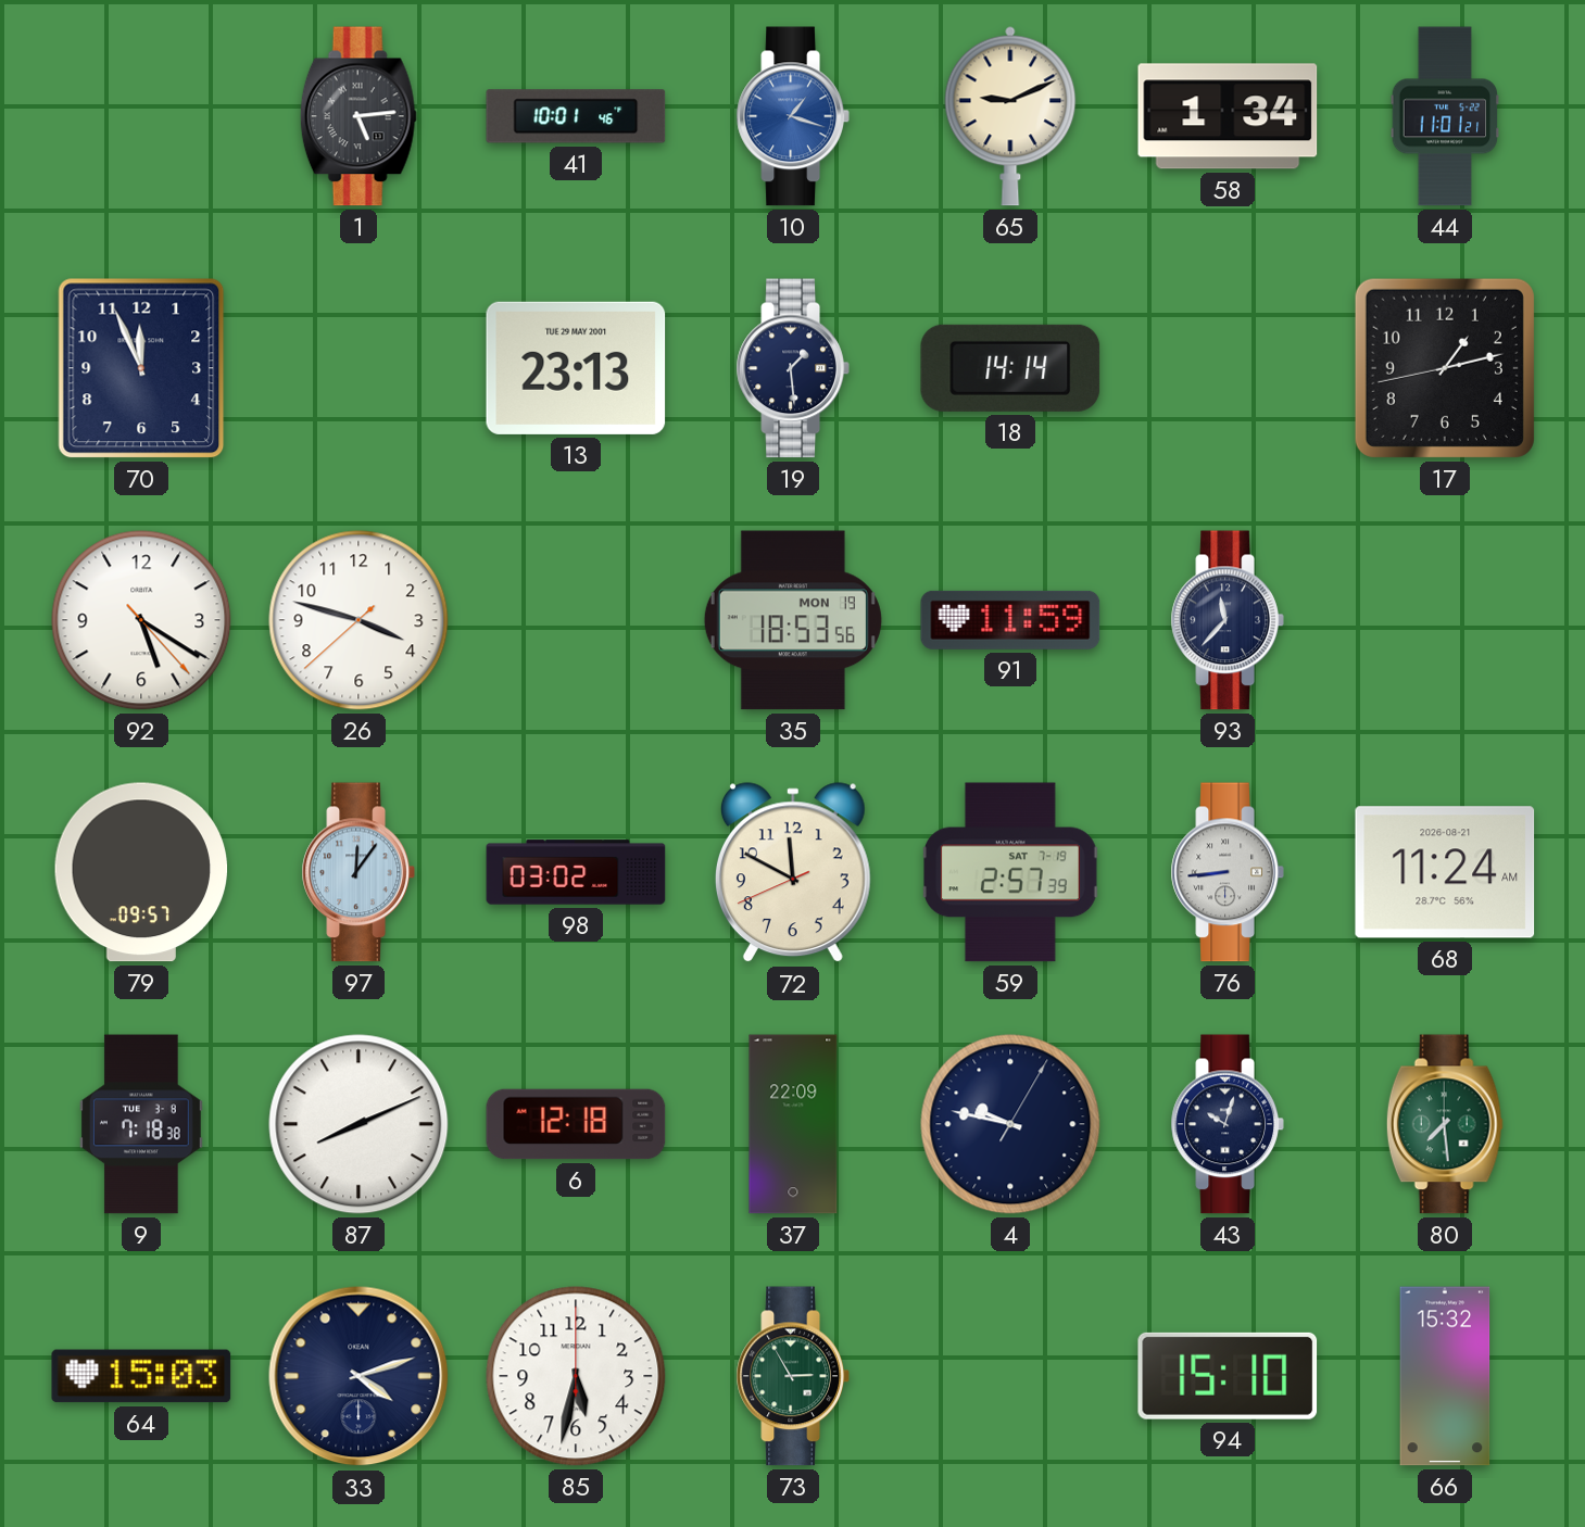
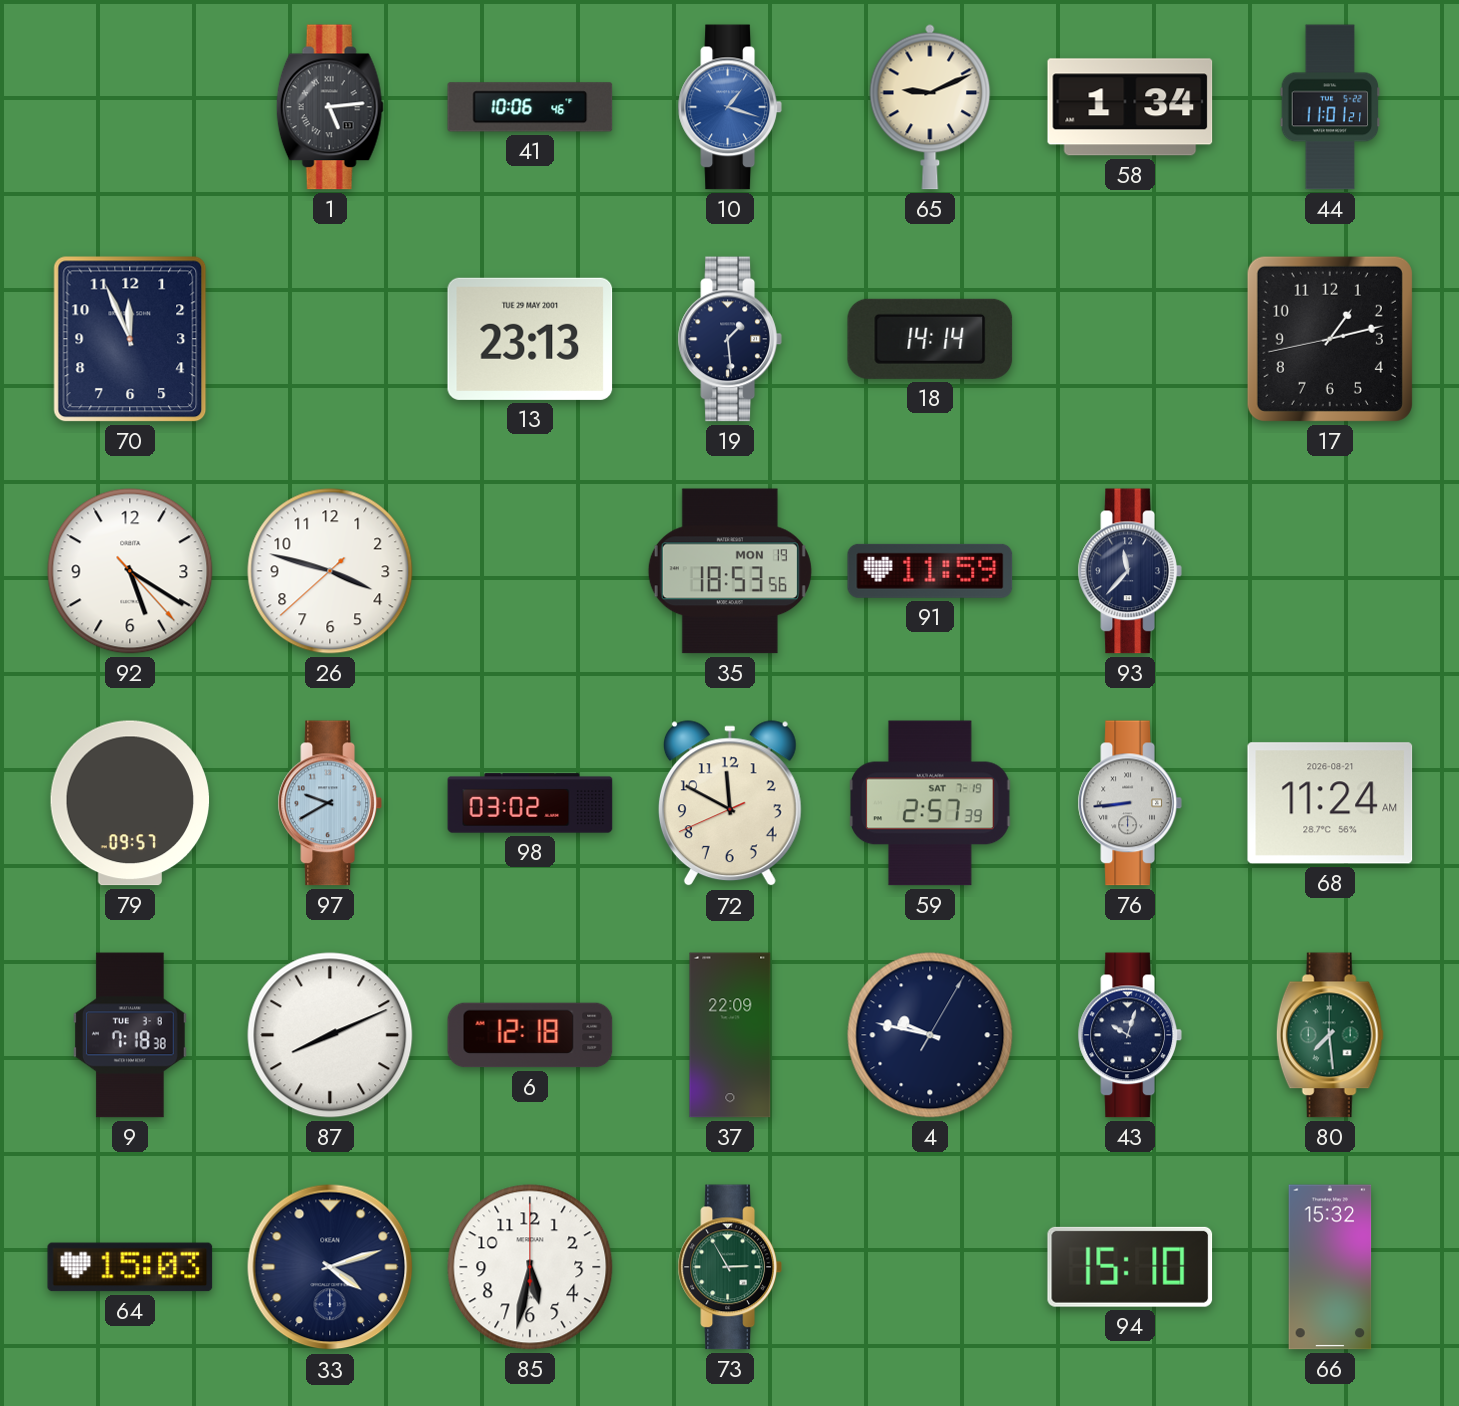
41: 10:01 -> 10:06 (530, 107)
97: 12:06 -> 9:40 (330, 803)
